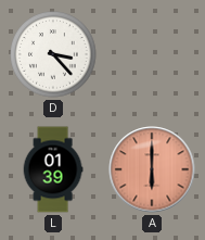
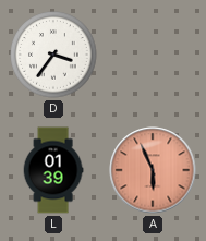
D: 3:23 -> 3:36 (53, 55)
A: 6:00 -> 5:56 (153, 170)
